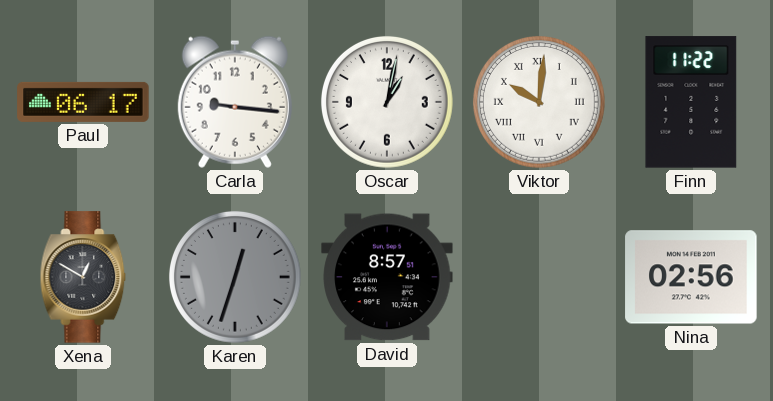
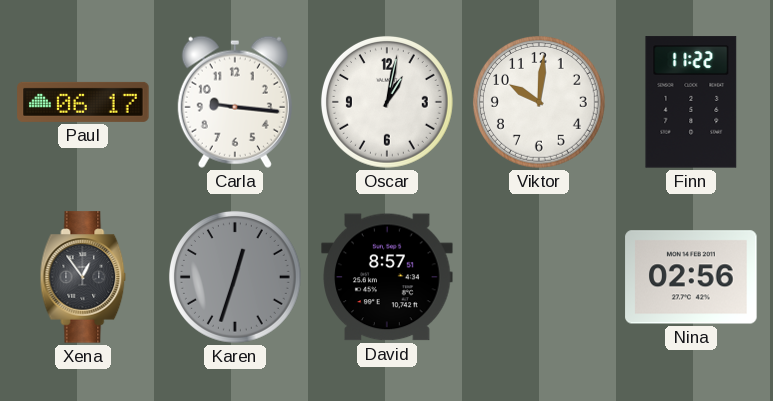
Viktor numerals: Roman -> Arabic (539, 102)
Xena: 12:50 -> 12:54 (83, 277)
